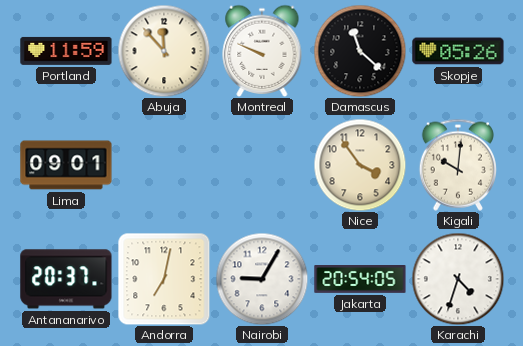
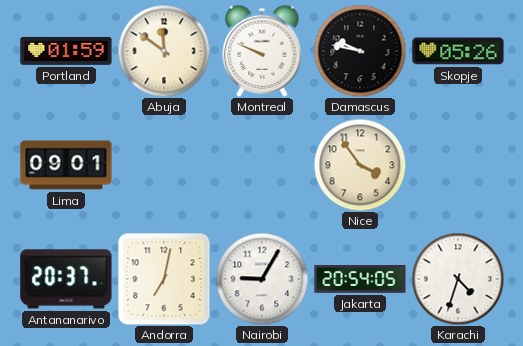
Portland: 11:59 -> 01:59 (66, 51)
Abuja: 11:53 -> 11:51 (164, 51)
Damascus: 11:22 -> 9:47 (360, 51)
Kigali: 10:01 -> none (458, 165)
